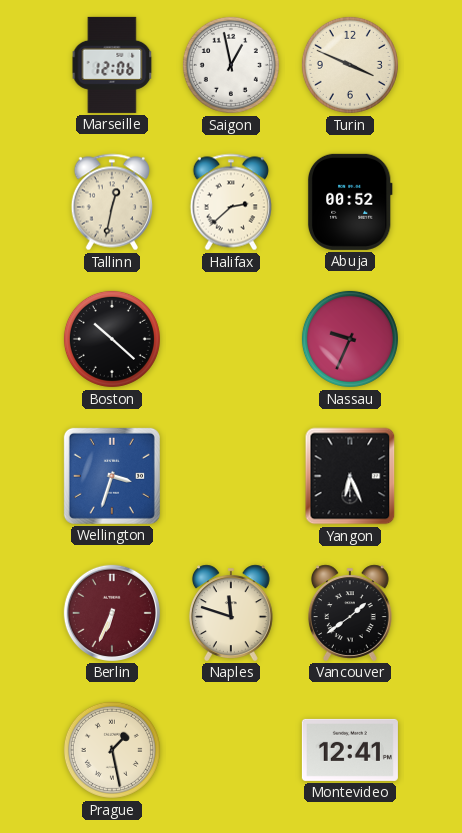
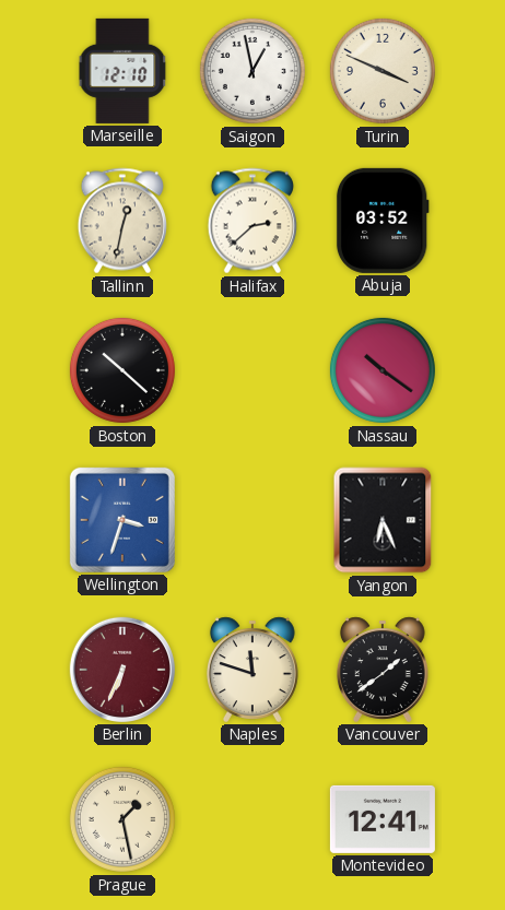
Marseille: 12:06 -> 12:10 (122, 71)
Abuja: 00:52 -> 03:52 (383, 221)
Nassau: 9:34 -> 10:21 (383, 370)
